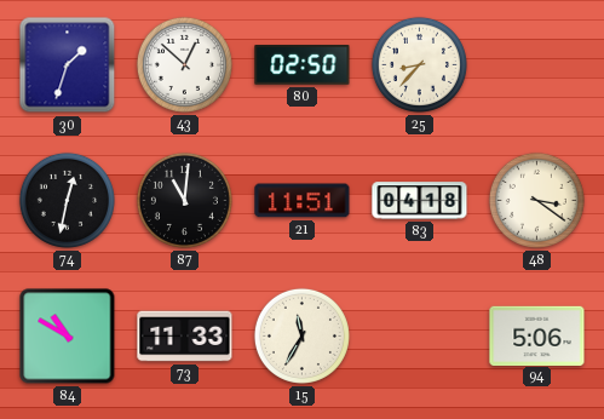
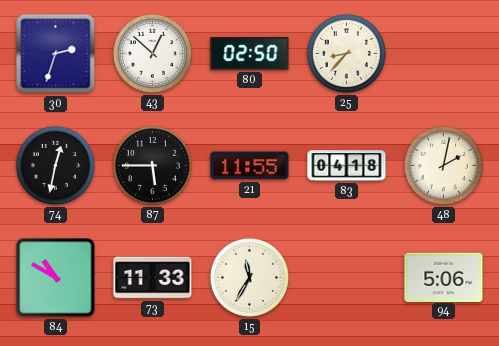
30: 1:33 -> 2:33 (56, 54)
87: 11:01 -> 5:45 (152, 165)
21: 11:51 -> 11:55 (250, 166)
48: 3:21 -> 2:02 (443, 165)
